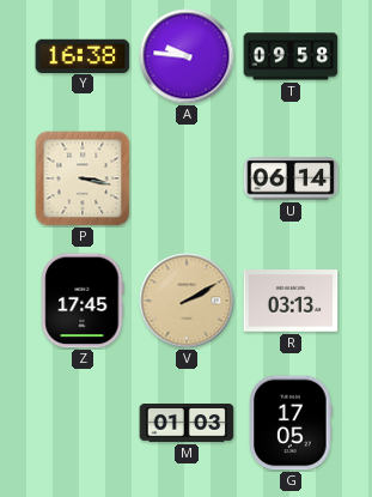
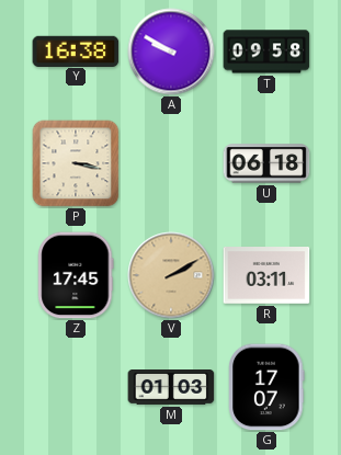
A: 9:46 -> 9:50 (171, 52)
U: 06:14 -> 06:18 (266, 163)
R: 03:13 -> 03:11 (266, 276)
G: 17:05 -> 17:07 (266, 387)
